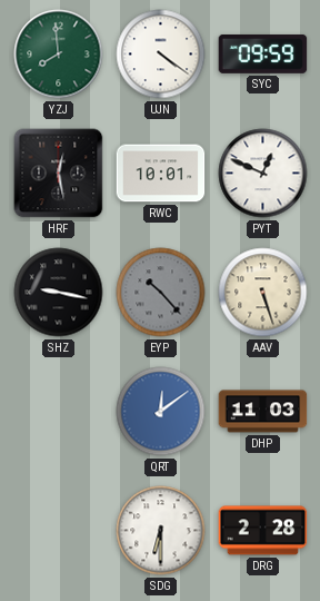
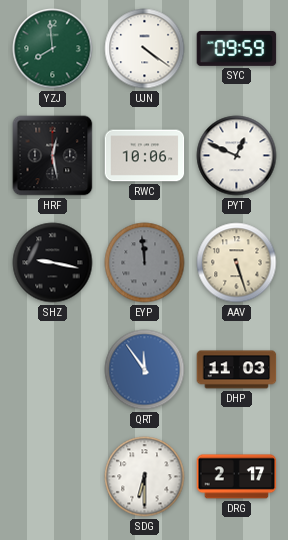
RWC: 10:01 -> 10:06 (145, 156)
EYP: 10:23 -> 11:59 (145, 263)
QRT: 12:09 -> 11:54 (145, 370)
DRG: 2:28 -> 2:17 (237, 477)
